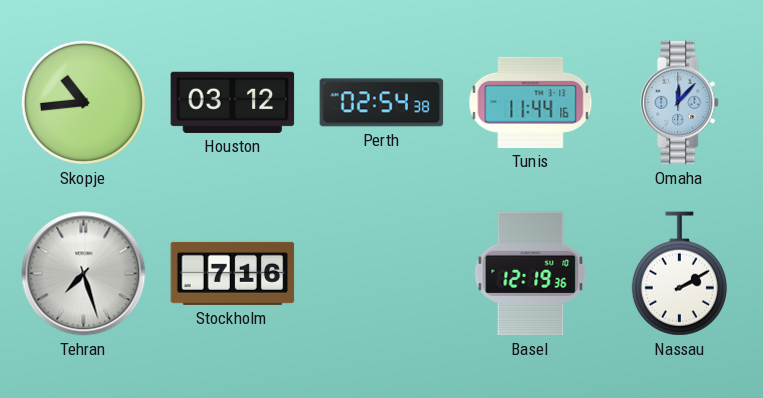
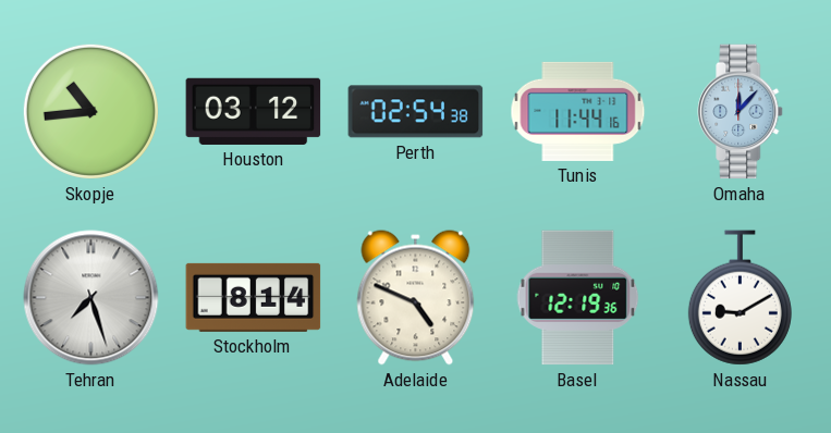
Stockholm: 7:16 -> 8:14 (254, 297)
Adelaide: none -> 4:49 (416, 298)
Nassau: 2:10 -> 9:10 (740, 298)
